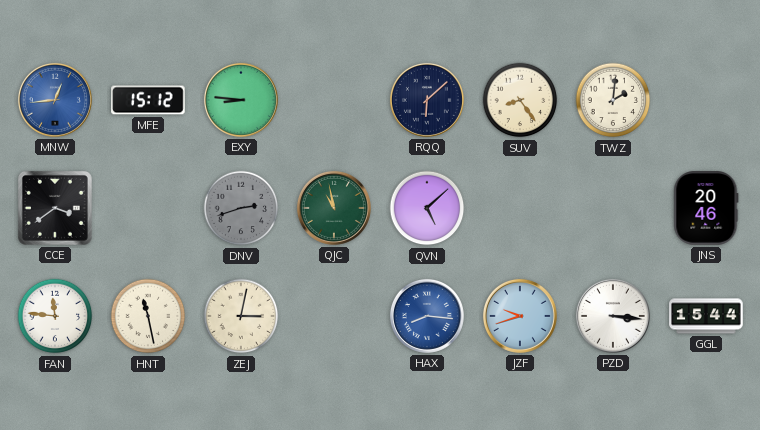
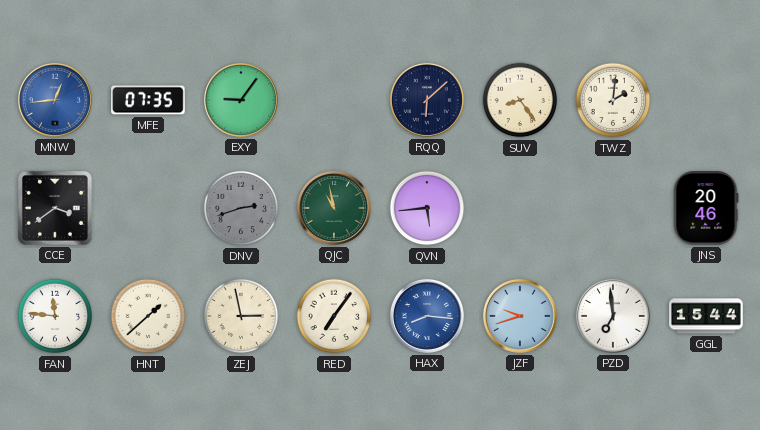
MFE: 15:12 -> 07:35 (148, 100)
EXY: 8:46 -> 9:06 (241, 100)
QVN: 5:08 -> 5:44 (427, 208)
HNT: 11:28 -> 1:38 (148, 316)
ZEJ: 3:02 -> 2:58 (241, 316)
RED: none -> 7:06 (334, 316)
PZD: 3:16 -> 6:59 (613, 316)
